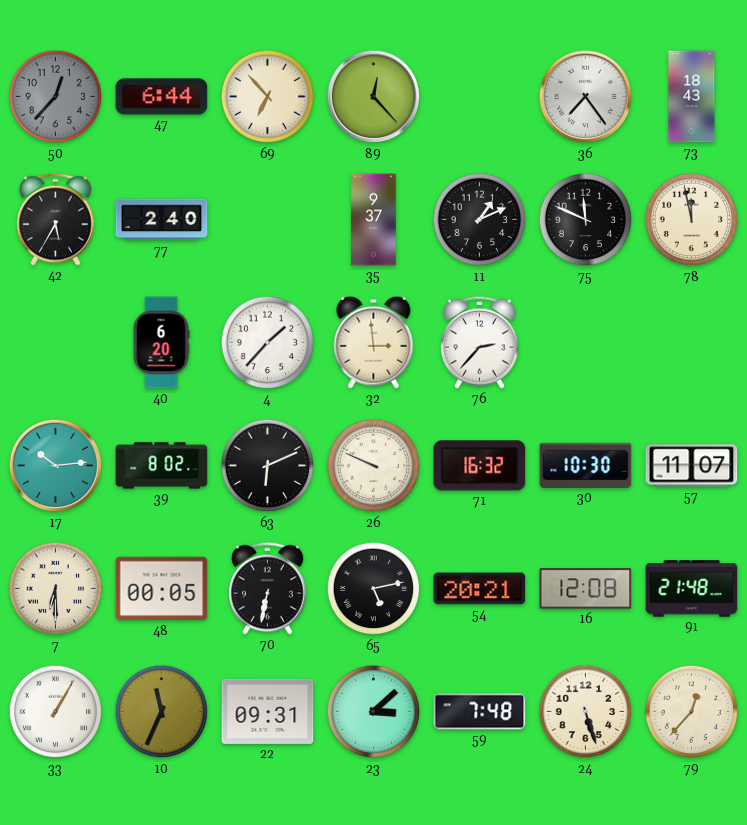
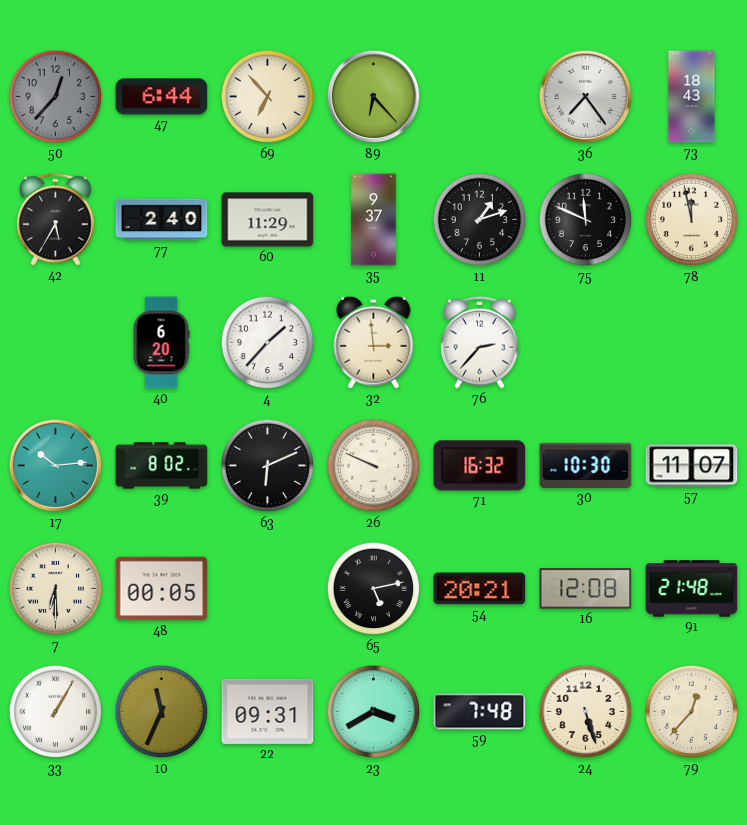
89: 12:23 -> 6:23 (374, 97)
60: none -> 11:29 (268, 220)
11: 1:11 -> 1:12 (480, 220)
70: 6:32 -> none (268, 588)
23: 3:08 -> 3:40 (374, 712)
